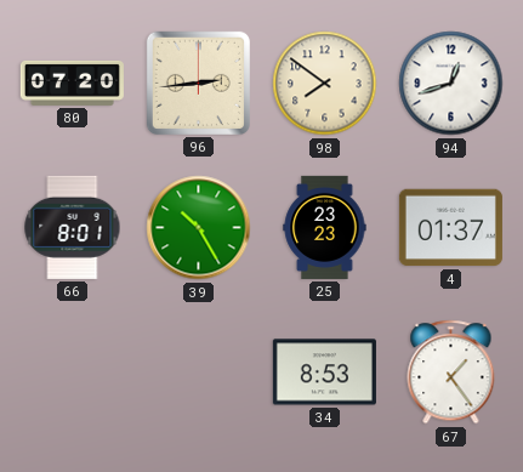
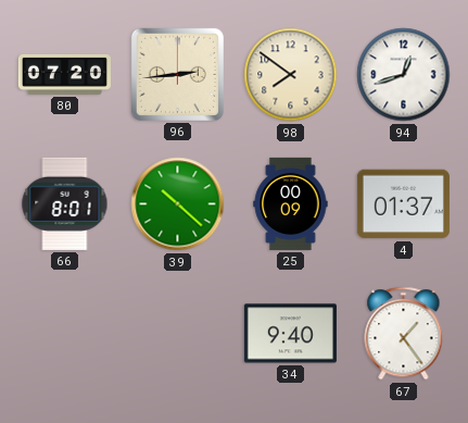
39: 10:25 -> 10:22 (178, 204)
25: 23:23 -> 00:09 (291, 203)
34: 8:53 -> 9:40 (290, 334)
